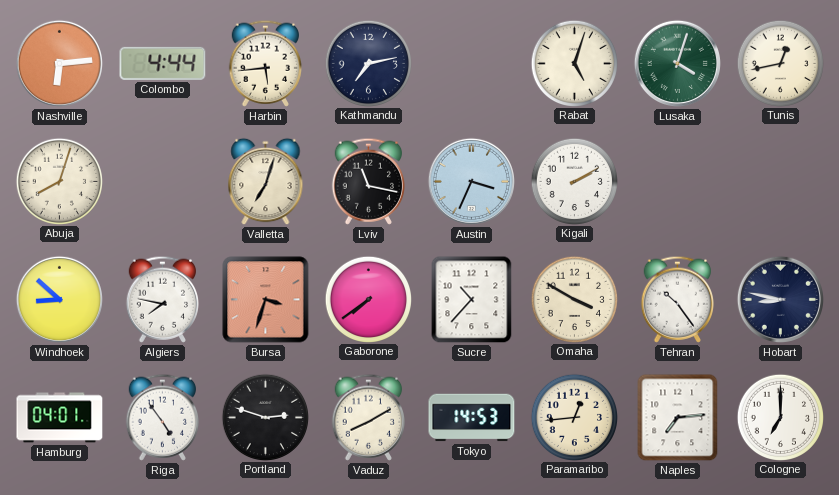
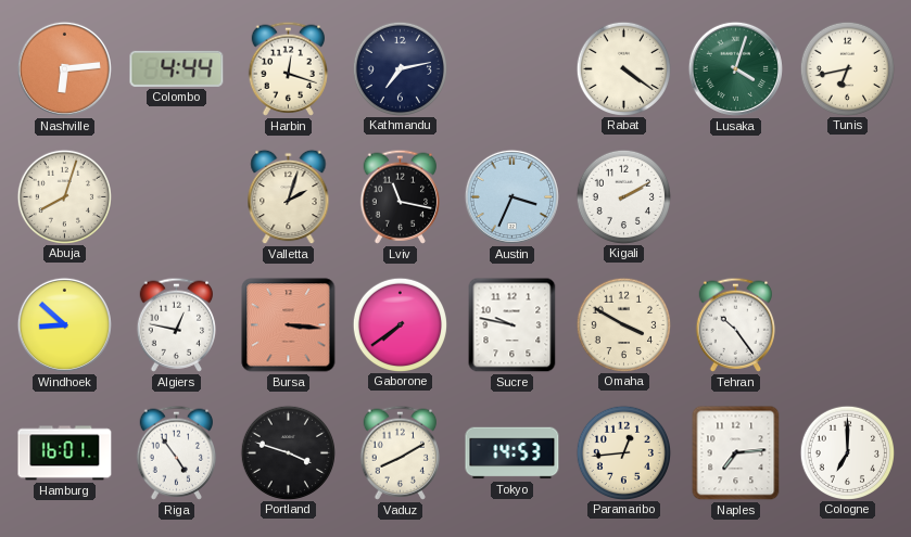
Harbin: 5:44 -> 12:18 (288, 68)
Rabat: 5:03 -> 4:21 (623, 68)
Tunis: 12:43 -> 6:43 (847, 68)
Valletta: 7:03 -> 2:03 (289, 197)
Algiers: 7:47 -> 12:47 (176, 324)
Bursa: 3:33 -> 3:16 (289, 325)
Sucre: 10:37 -> 9:47 (513, 325)
Hobart: 8:47 -> none (780, 299)
Hamburg: 04:01 -> 16:01 (65, 453)
Portland: 2:48 -> 3:48 (288, 452)
